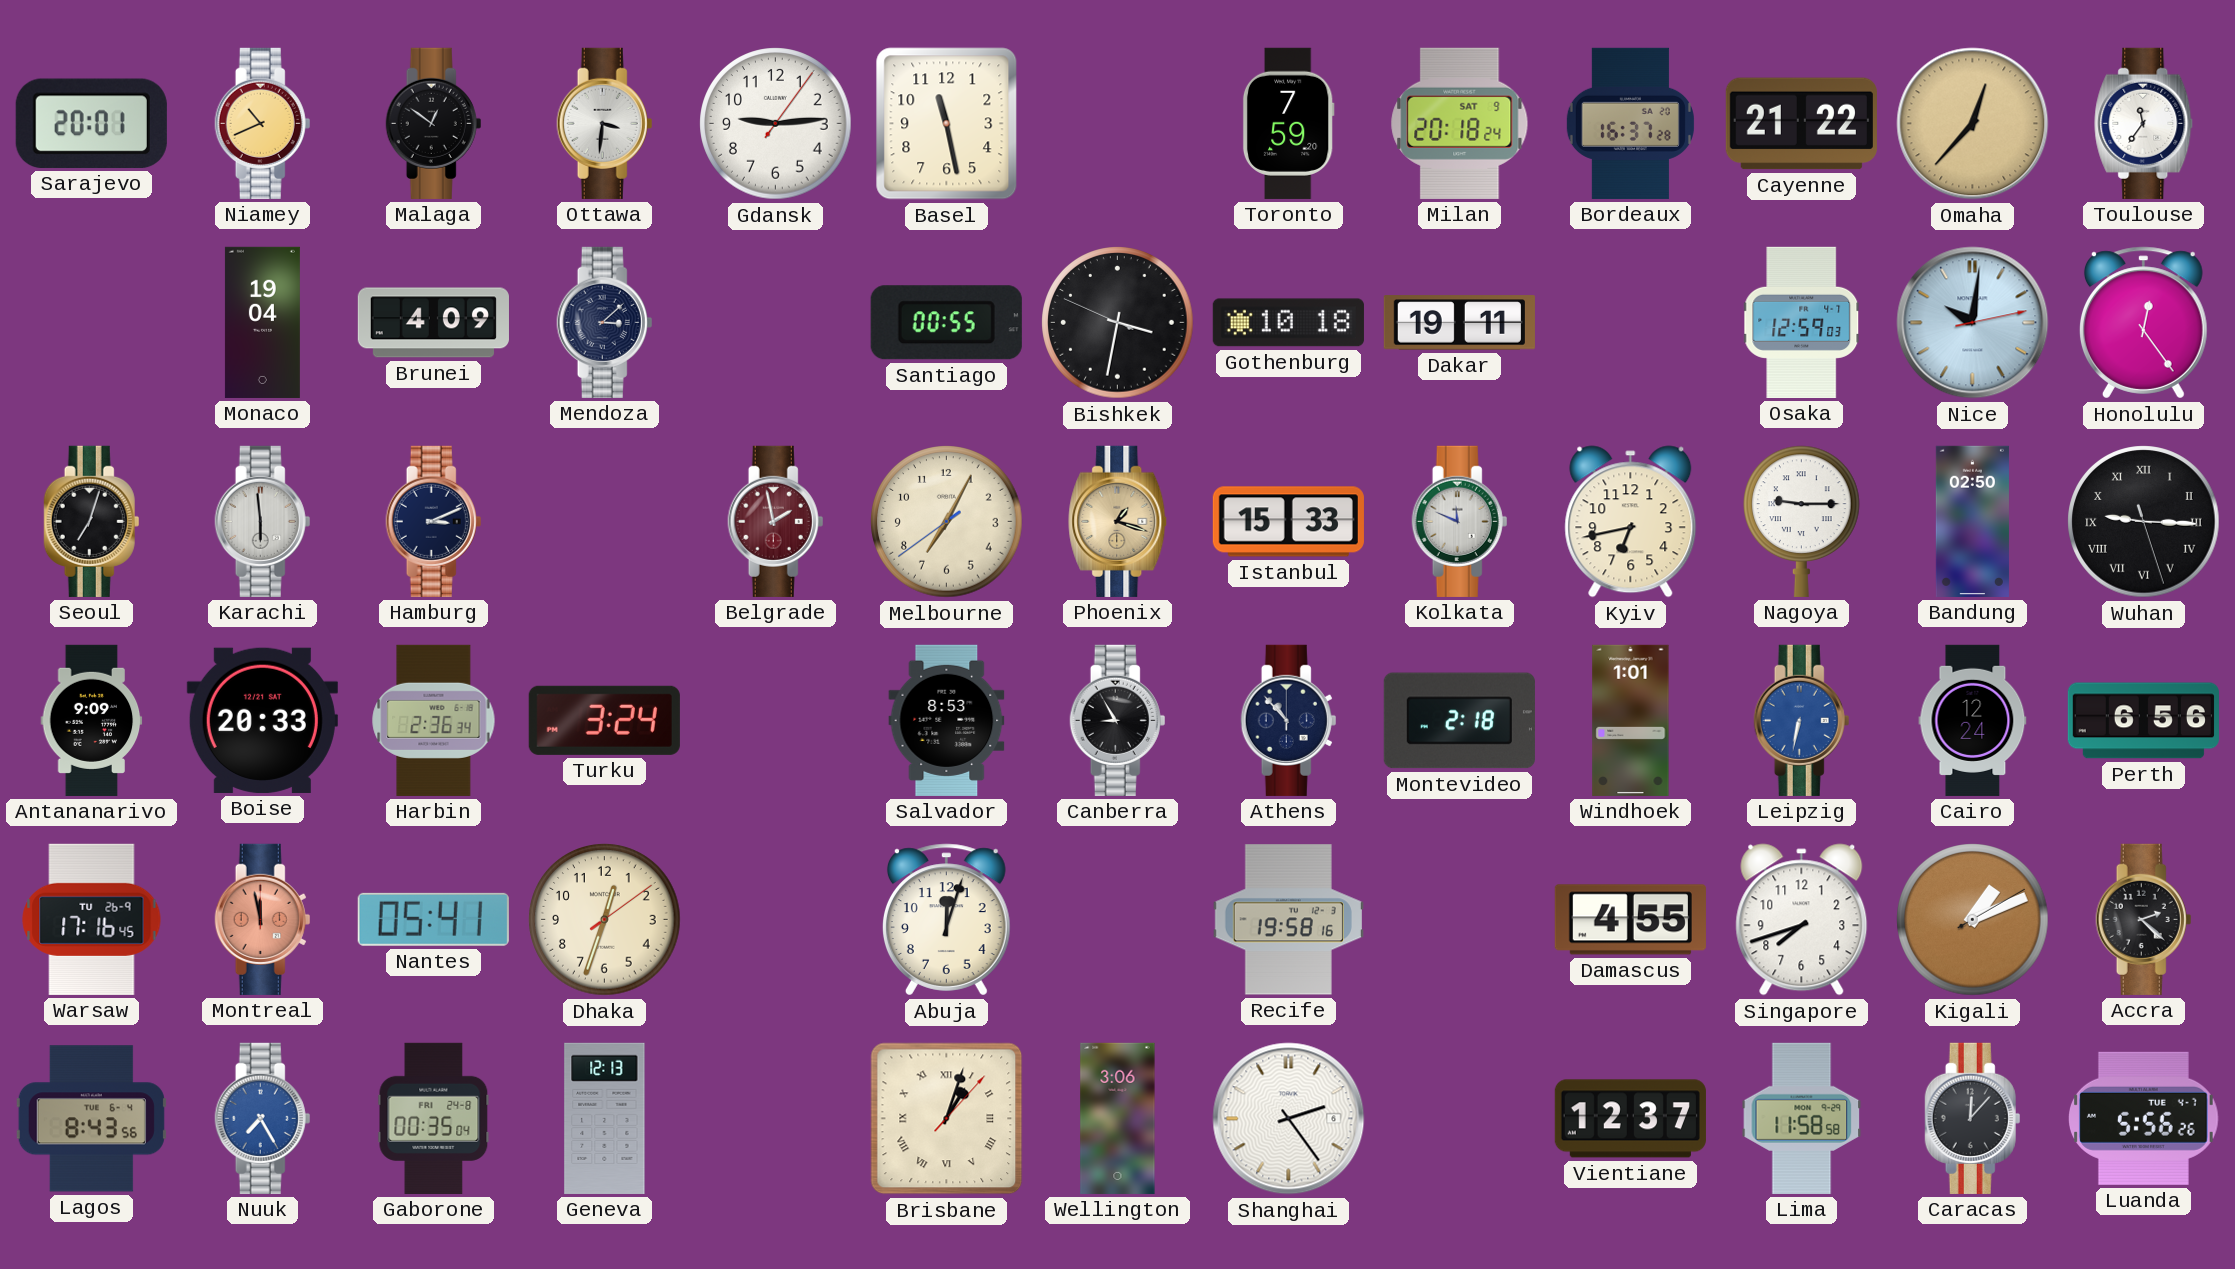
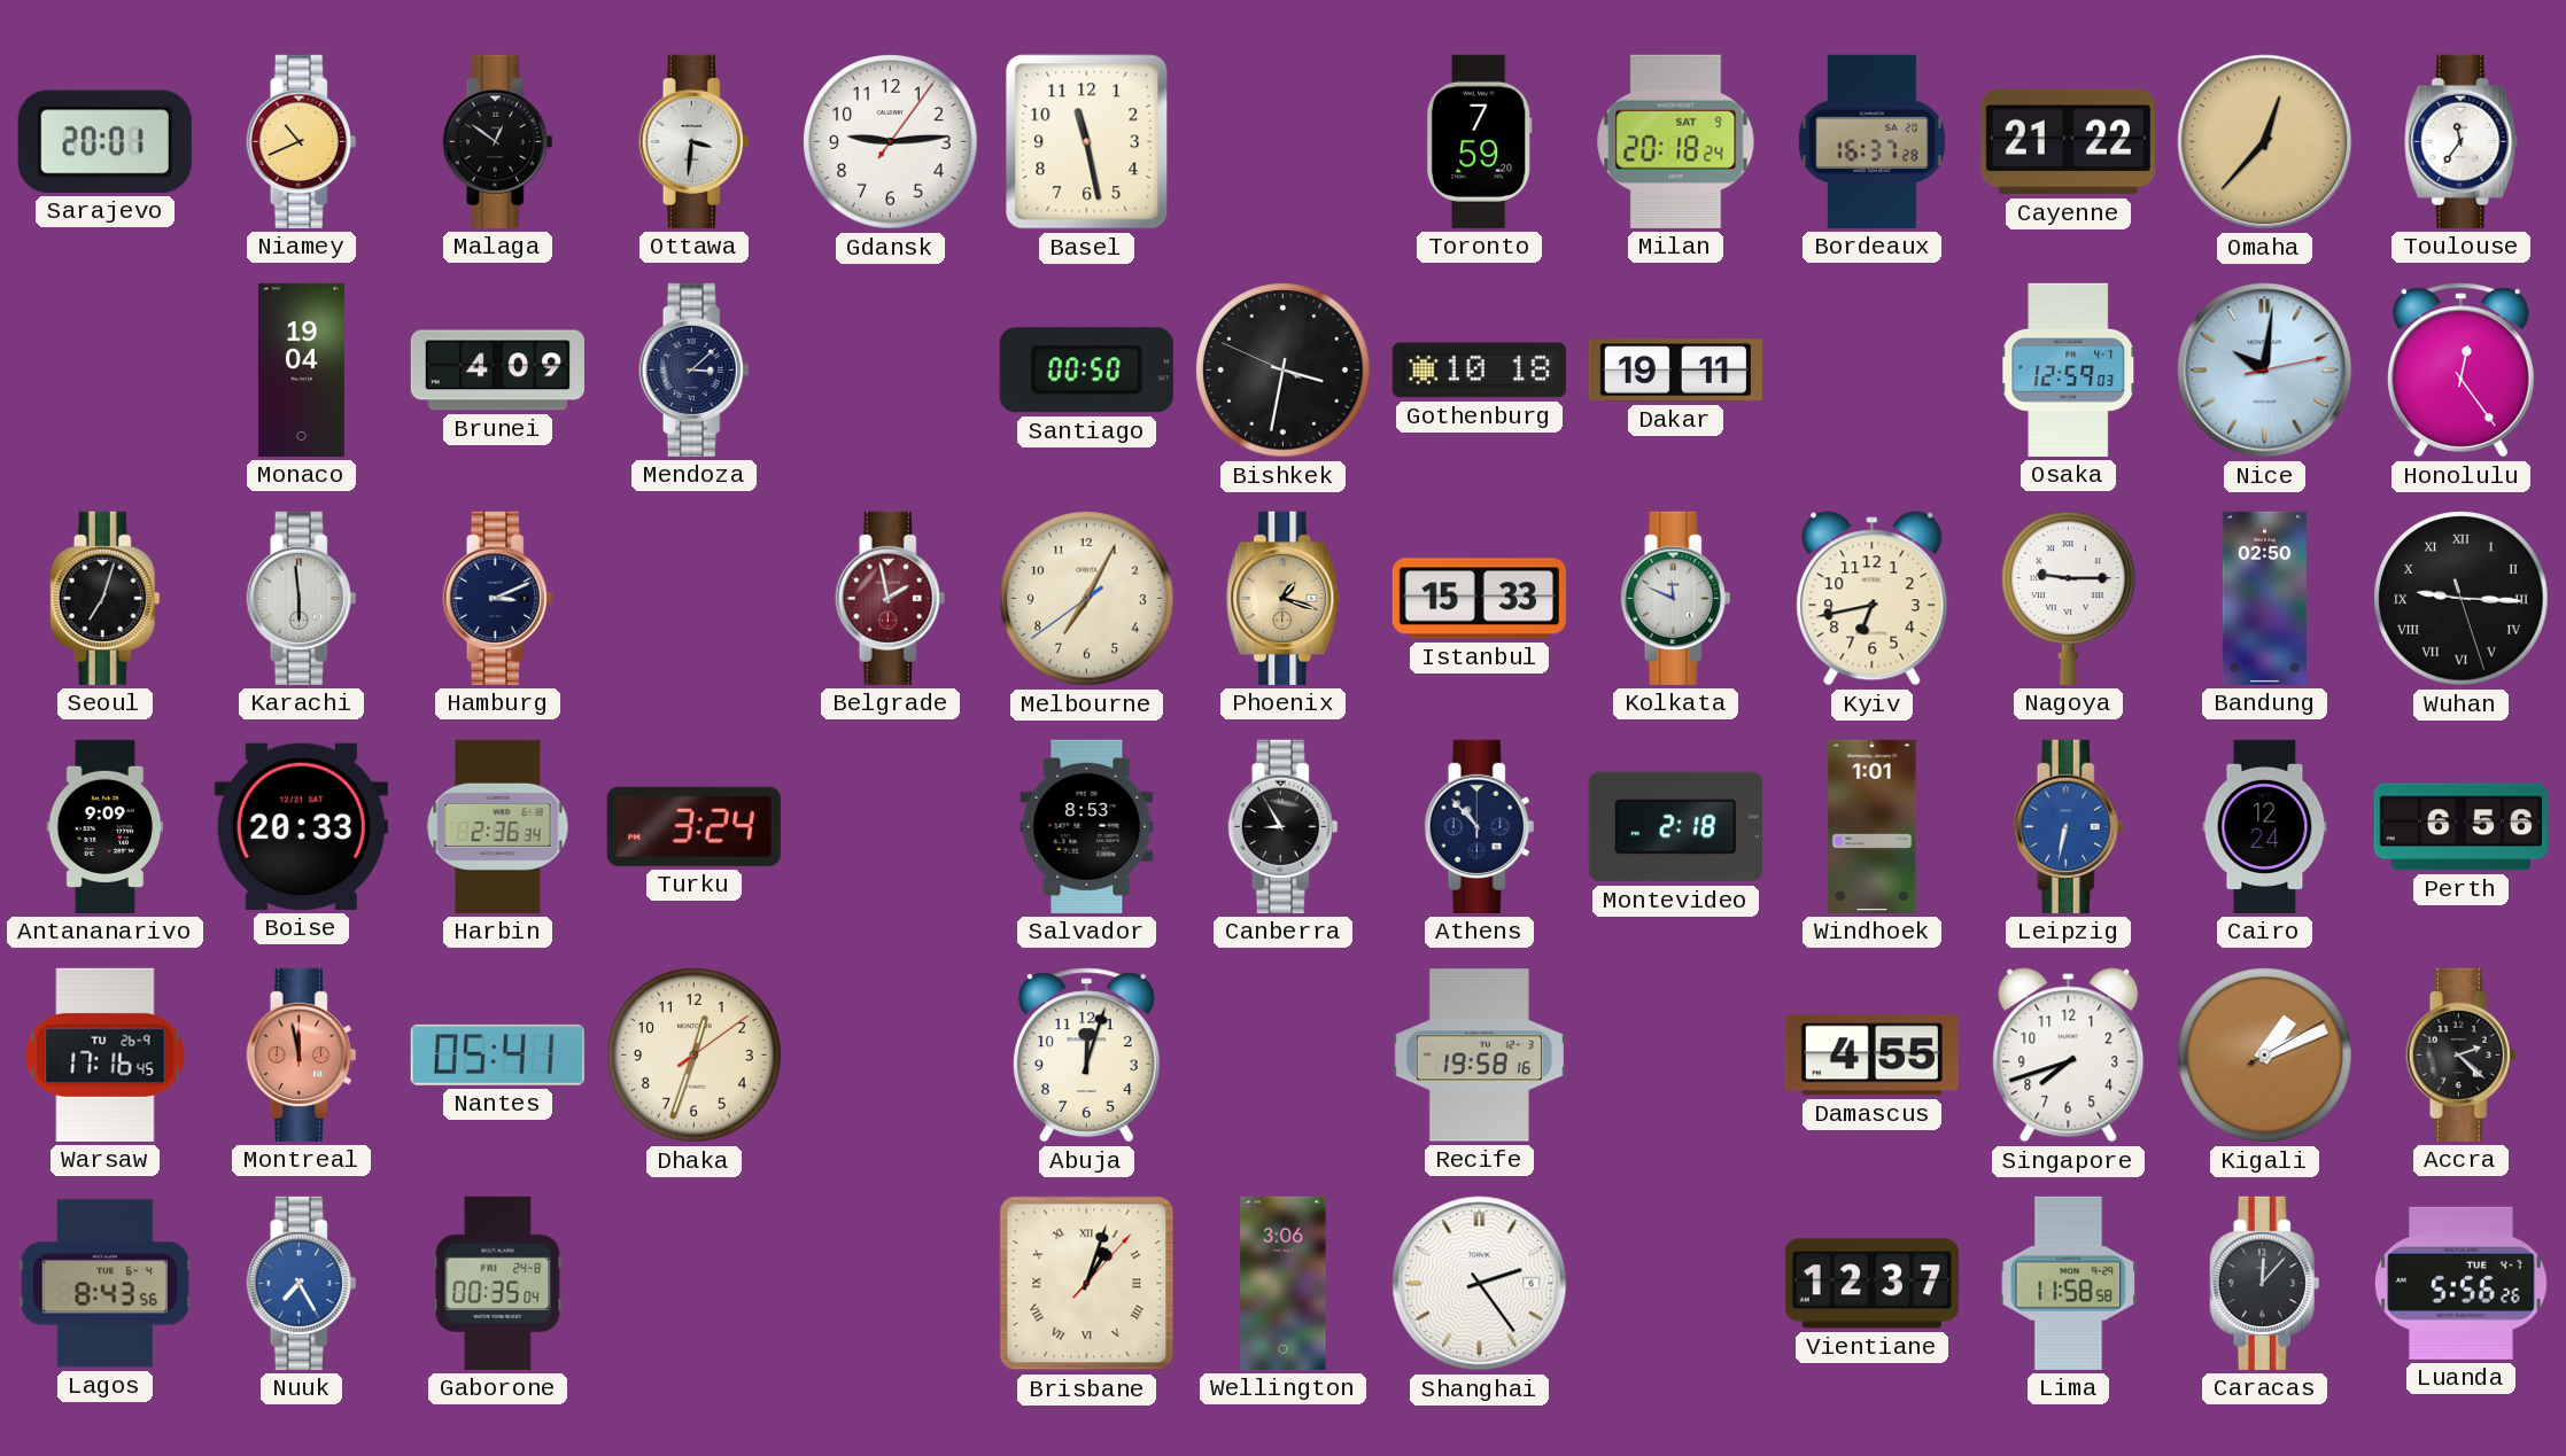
Santiago: 00:55 -> 00:50 (1086, 371)
Geneva: 12:13 -> none (605, 1118)
